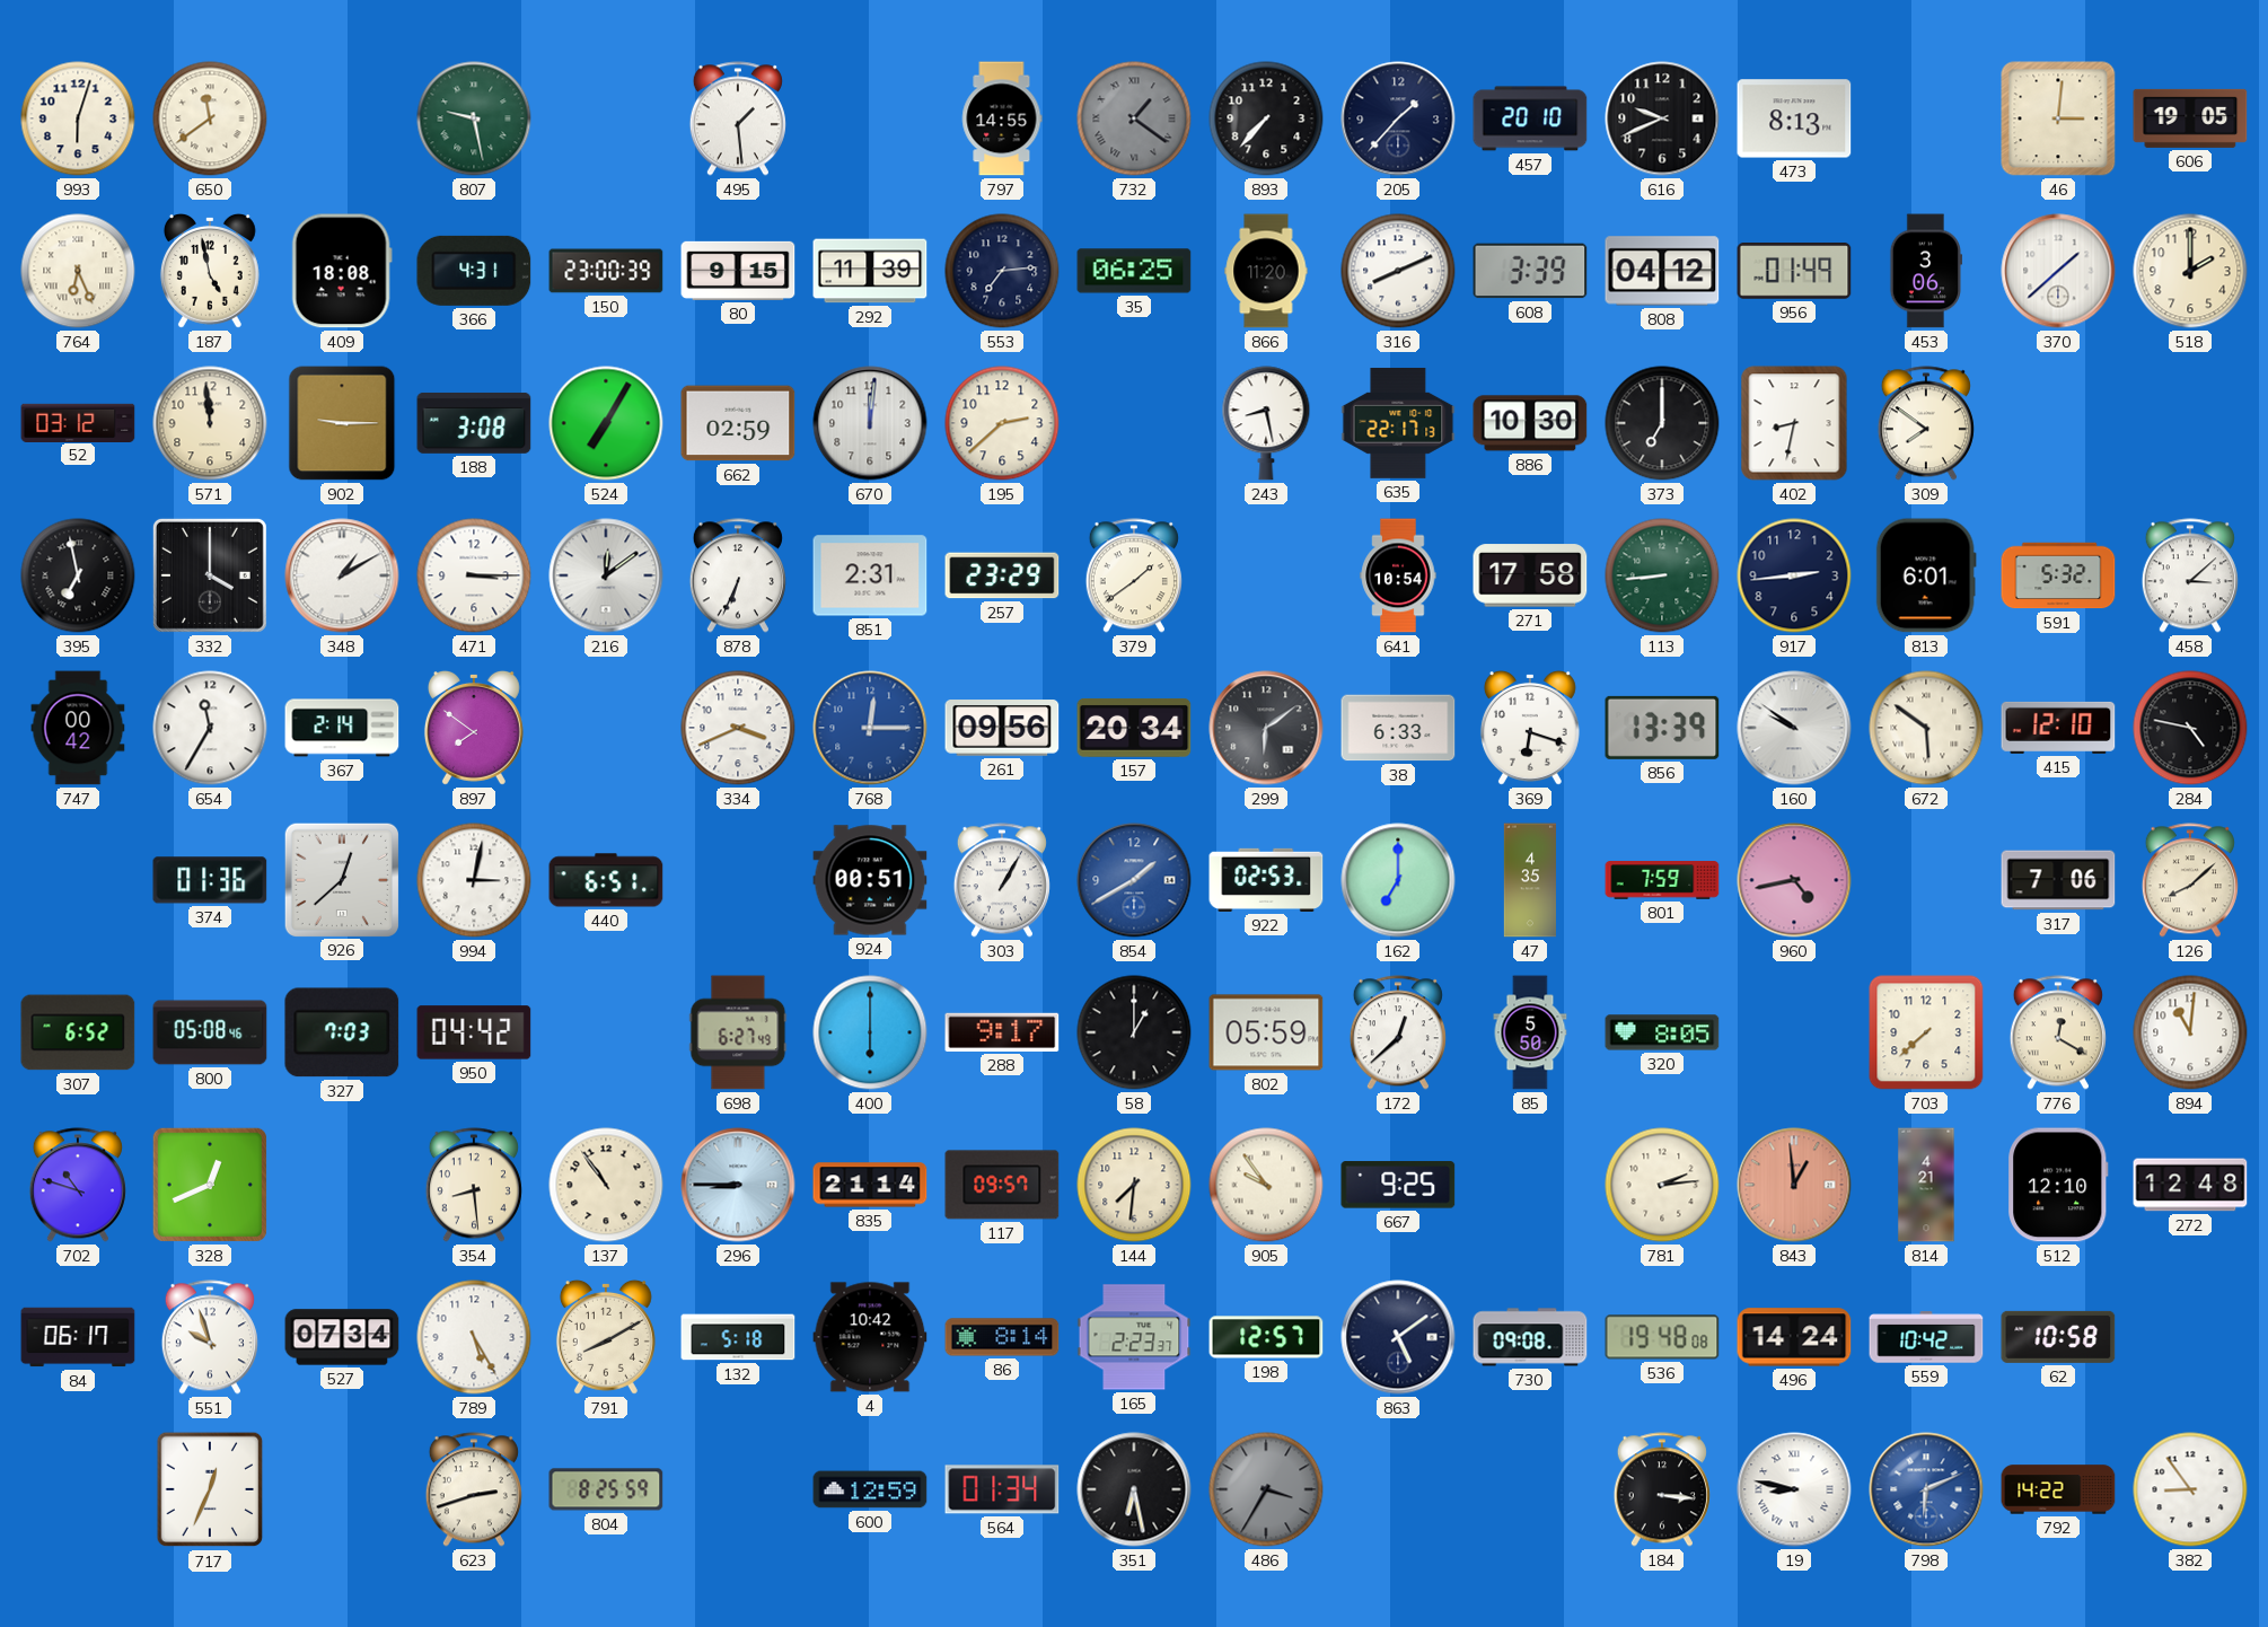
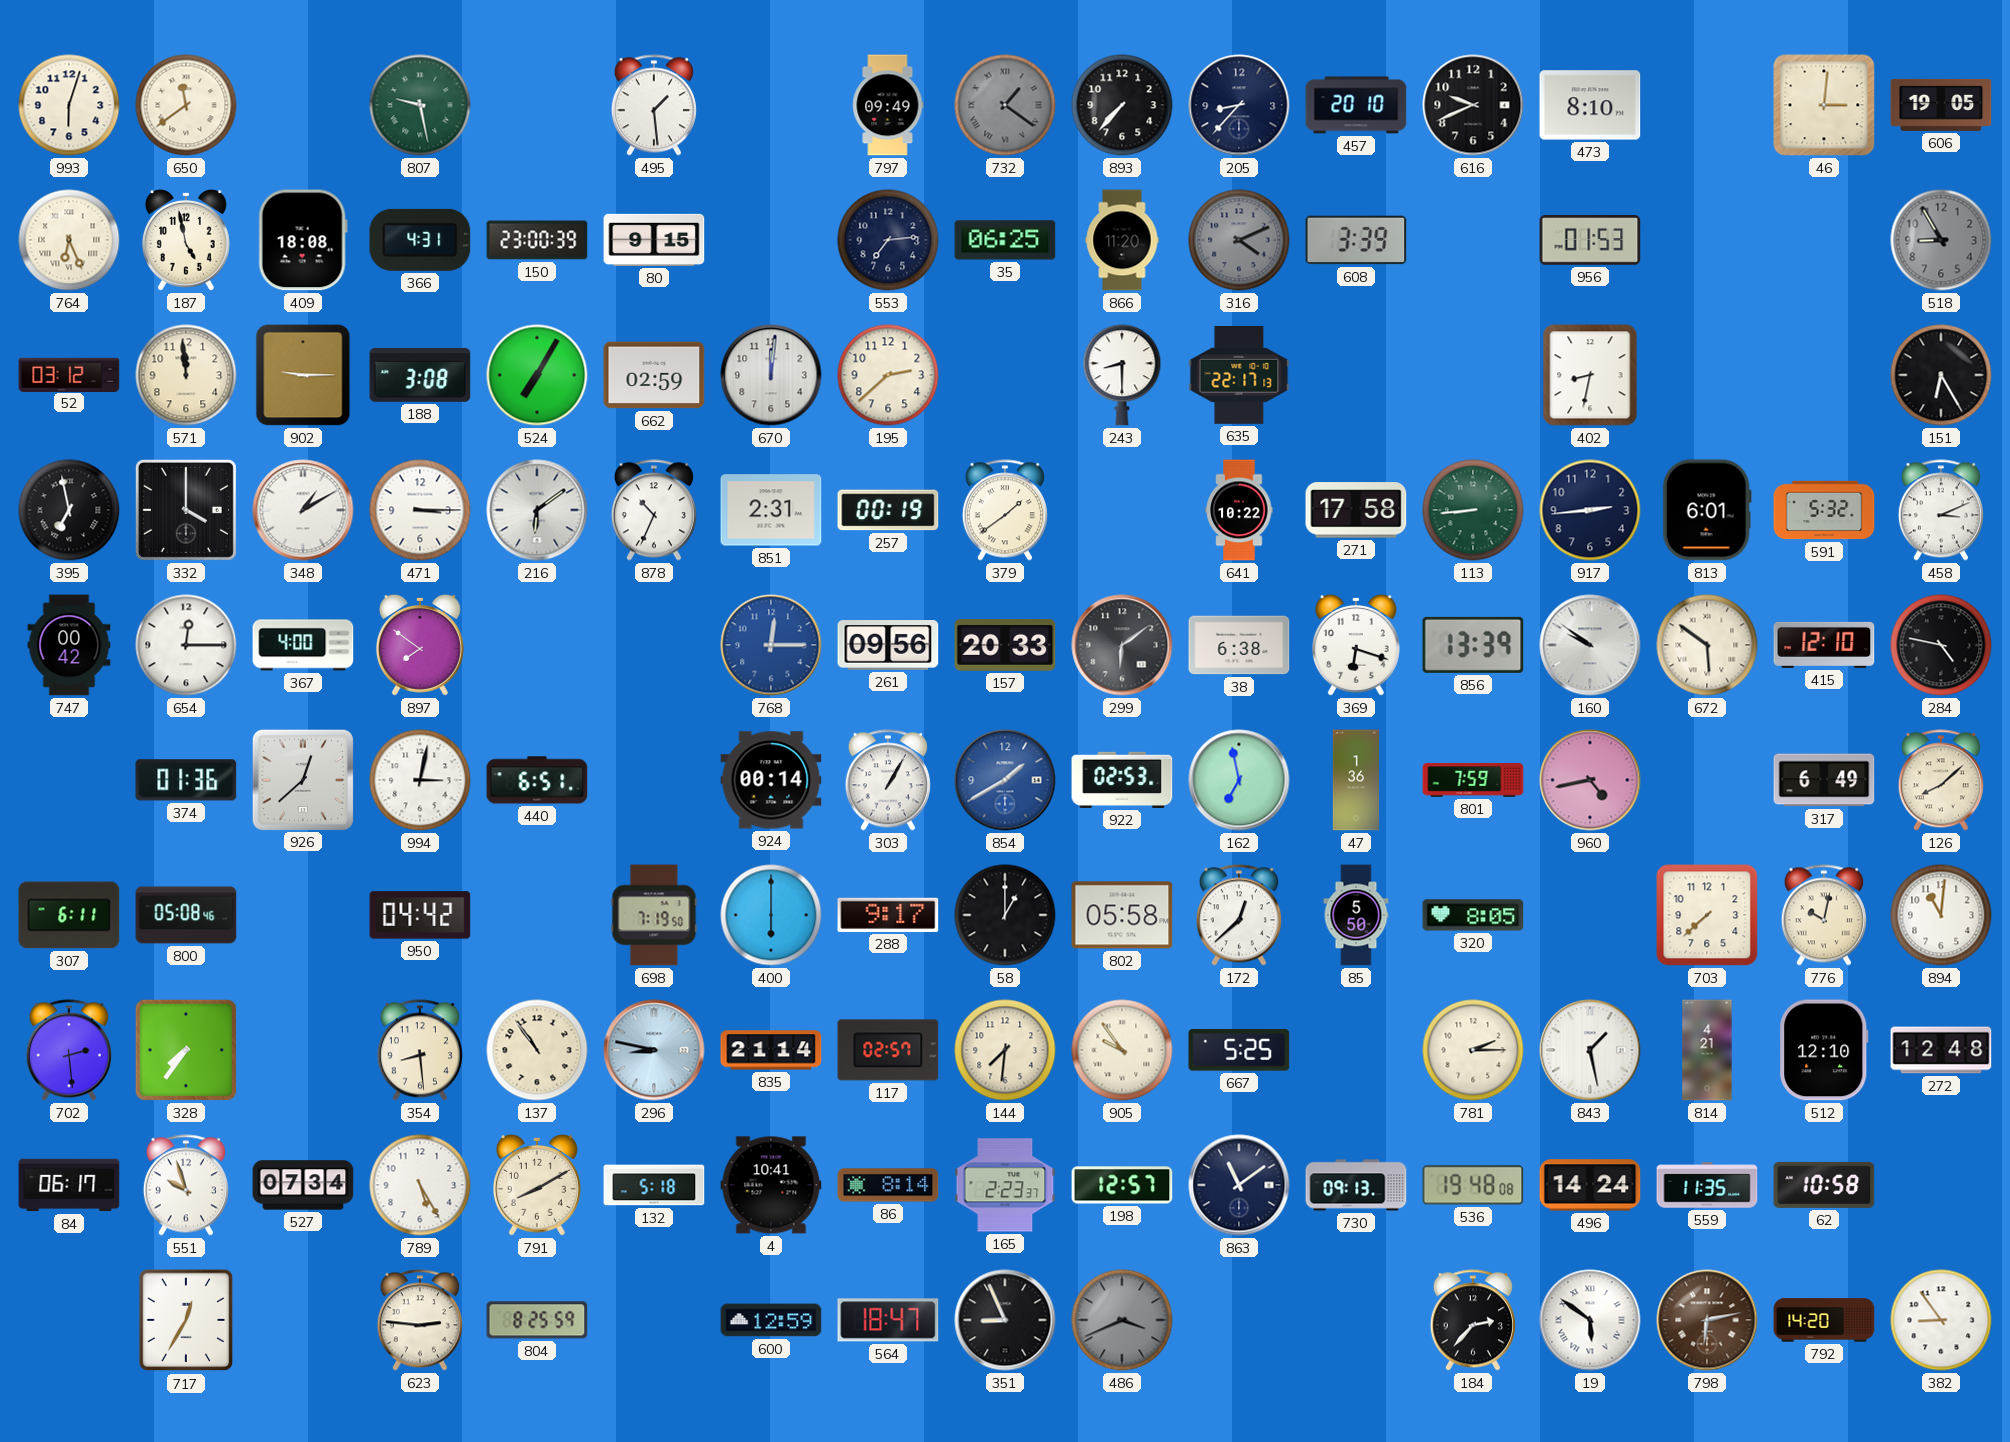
797: 14:55 -> 09:49 (888, 105)
205: 1:37 -> 8:37 (1239, 105)
473: 8:13 -> 8:10 (1590, 105)
292: 11:39 -> none (870, 271)
316: 8:11 -> 4:11 (1239, 240)
316 dial: white -> grey (1239, 240)
808: 04:12 -> none (1662, 271)
956: 01:49 -> 01:53 (1590, 241)
453: 3:06 -> none (1925, 271)
370: 1:38 -> none (2058, 271)
518: 2:00 -> 8:55 (1941, 240)
518 dial: cream -> grey (1941, 240)
243: 8:28 -> 8:30 (1122, 375)
886: 10:30 -> none (1530, 423)
373: 7:00 -> none (1662, 423)
309: 7:51 -> none (1926, 423)
151: none -> 6:25 (1941, 375)
216: 12:09 -> 6:09 (537, 510)
878: 6:34 -> 10:34 (654, 510)
257: 23:29 -> 00:19 (888, 510)
641: 10:54 -> 10:22 (1239, 510)
458: 3:08 -> 3:11 (1941, 510)
654: 11:35 -> 12:15 (186, 645)
367: 2:14 -> 4:00 (303, 645)
334: 3:41 -> none (738, 728)
157: 20:34 -> 20:33 (1005, 645)
38: 6:33 -> 6:38 (1239, 645)
924: 00:51 -> 00:14 (771, 780)
162: 7:00 -> 6:58 (1239, 780)
47: 4:35 -> 1:36 (1355, 780)
317: 7:06 -> 6:49 (1824, 780)
307: 6:52 -> 6:11 (69, 915)
327: 7:03 -> none (342, 1032)
698: 6:27 -> 7:19 (654, 915)
802: 05:59 -> 05:58 (1122, 915)
776: 12:20 -> 10:02 (1824, 915)
702: 10:48 -> 2:29 (69, 1050)
328: 12:41 -> 7:36 (186, 1050)
296: 8:45 -> 8:47 (654, 1050)
117: 09:57 -> 02:57 (888, 1050)
667: 9:25 -> 5:25 (1239, 1050)
781: 2:14 -> 2:15 (1473, 1050)
843: 12:59 -> 1:28 (1590, 1050)
843 dial: salmon -> white (1590, 1050)
4: 10:42 -> 10:41 (771, 1185)
863: 5:09 -> 11:09 (1239, 1185)
730: 09:08 -> 09:13 (1356, 1185)
559: 10:42 -> 11:35 (1707, 1185)
717: 12:34 -> 12:35 (186, 1320)
623: 2:42 -> 2:46 (420, 1320)
564: 01:34 -> 18:47 (888, 1320)
351: 6:28 -> 8:56 (1005, 1320)
486: 3:35 -> 3:41 (1122, 1320)
184: 3:16 -> 2:37 (1473, 1320)
19: 8:47 -> 5:51 (1590, 1320)
798: 6:11 -> 6:13 (1707, 1320)
798 dial: blue -> brown (1707, 1320)
792: 14:22 -> 14:20 (1824, 1320)
